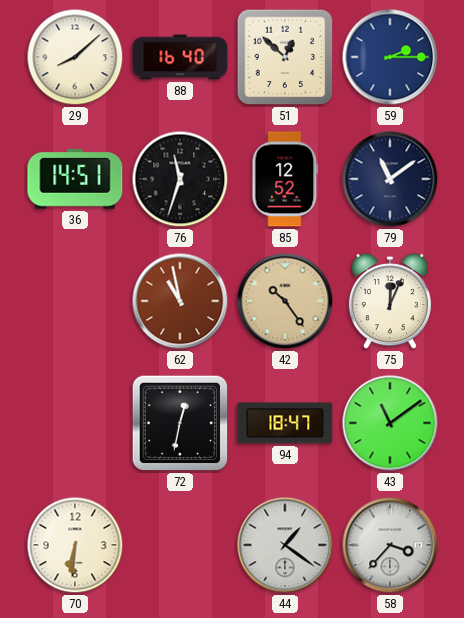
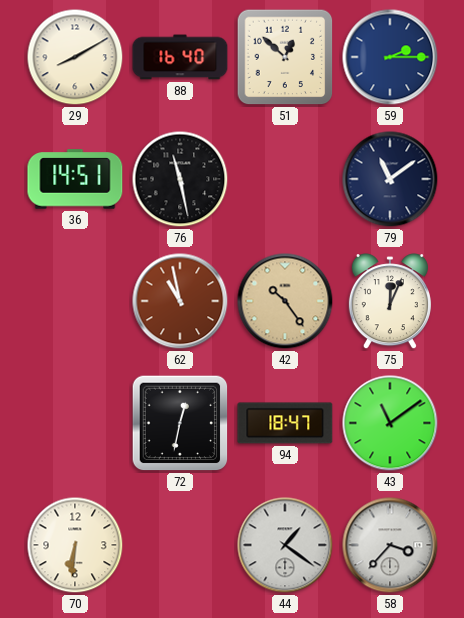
29: 8:08 -> 8:10 (75, 57)
76: 11:33 -> 11:28 (180, 179)
85: 12:52 -> none (285, 179)
